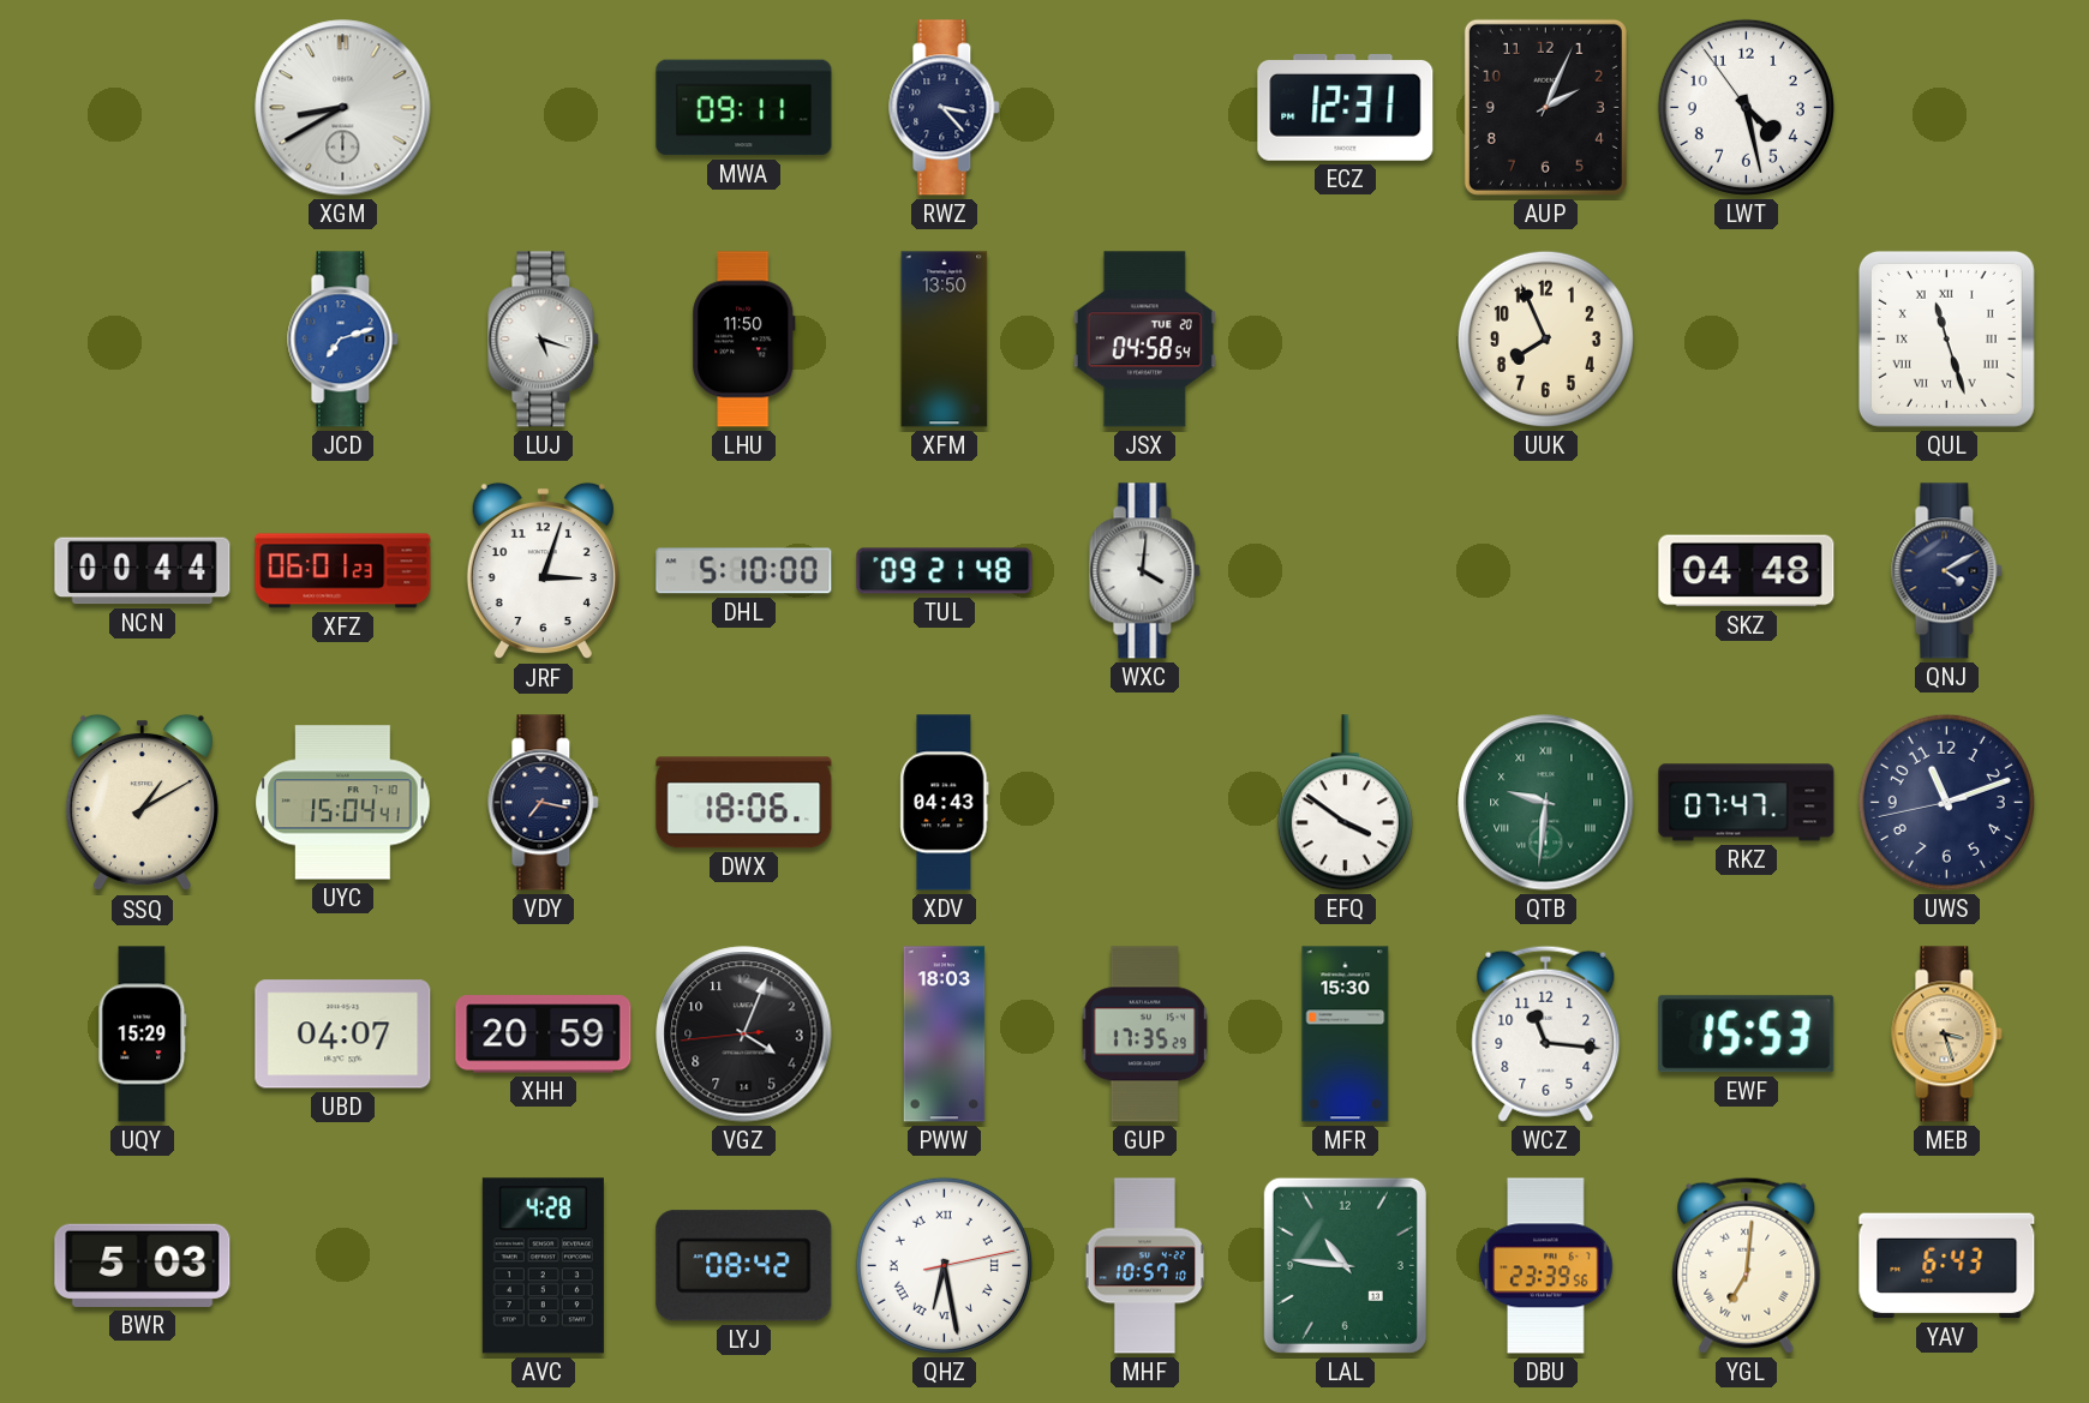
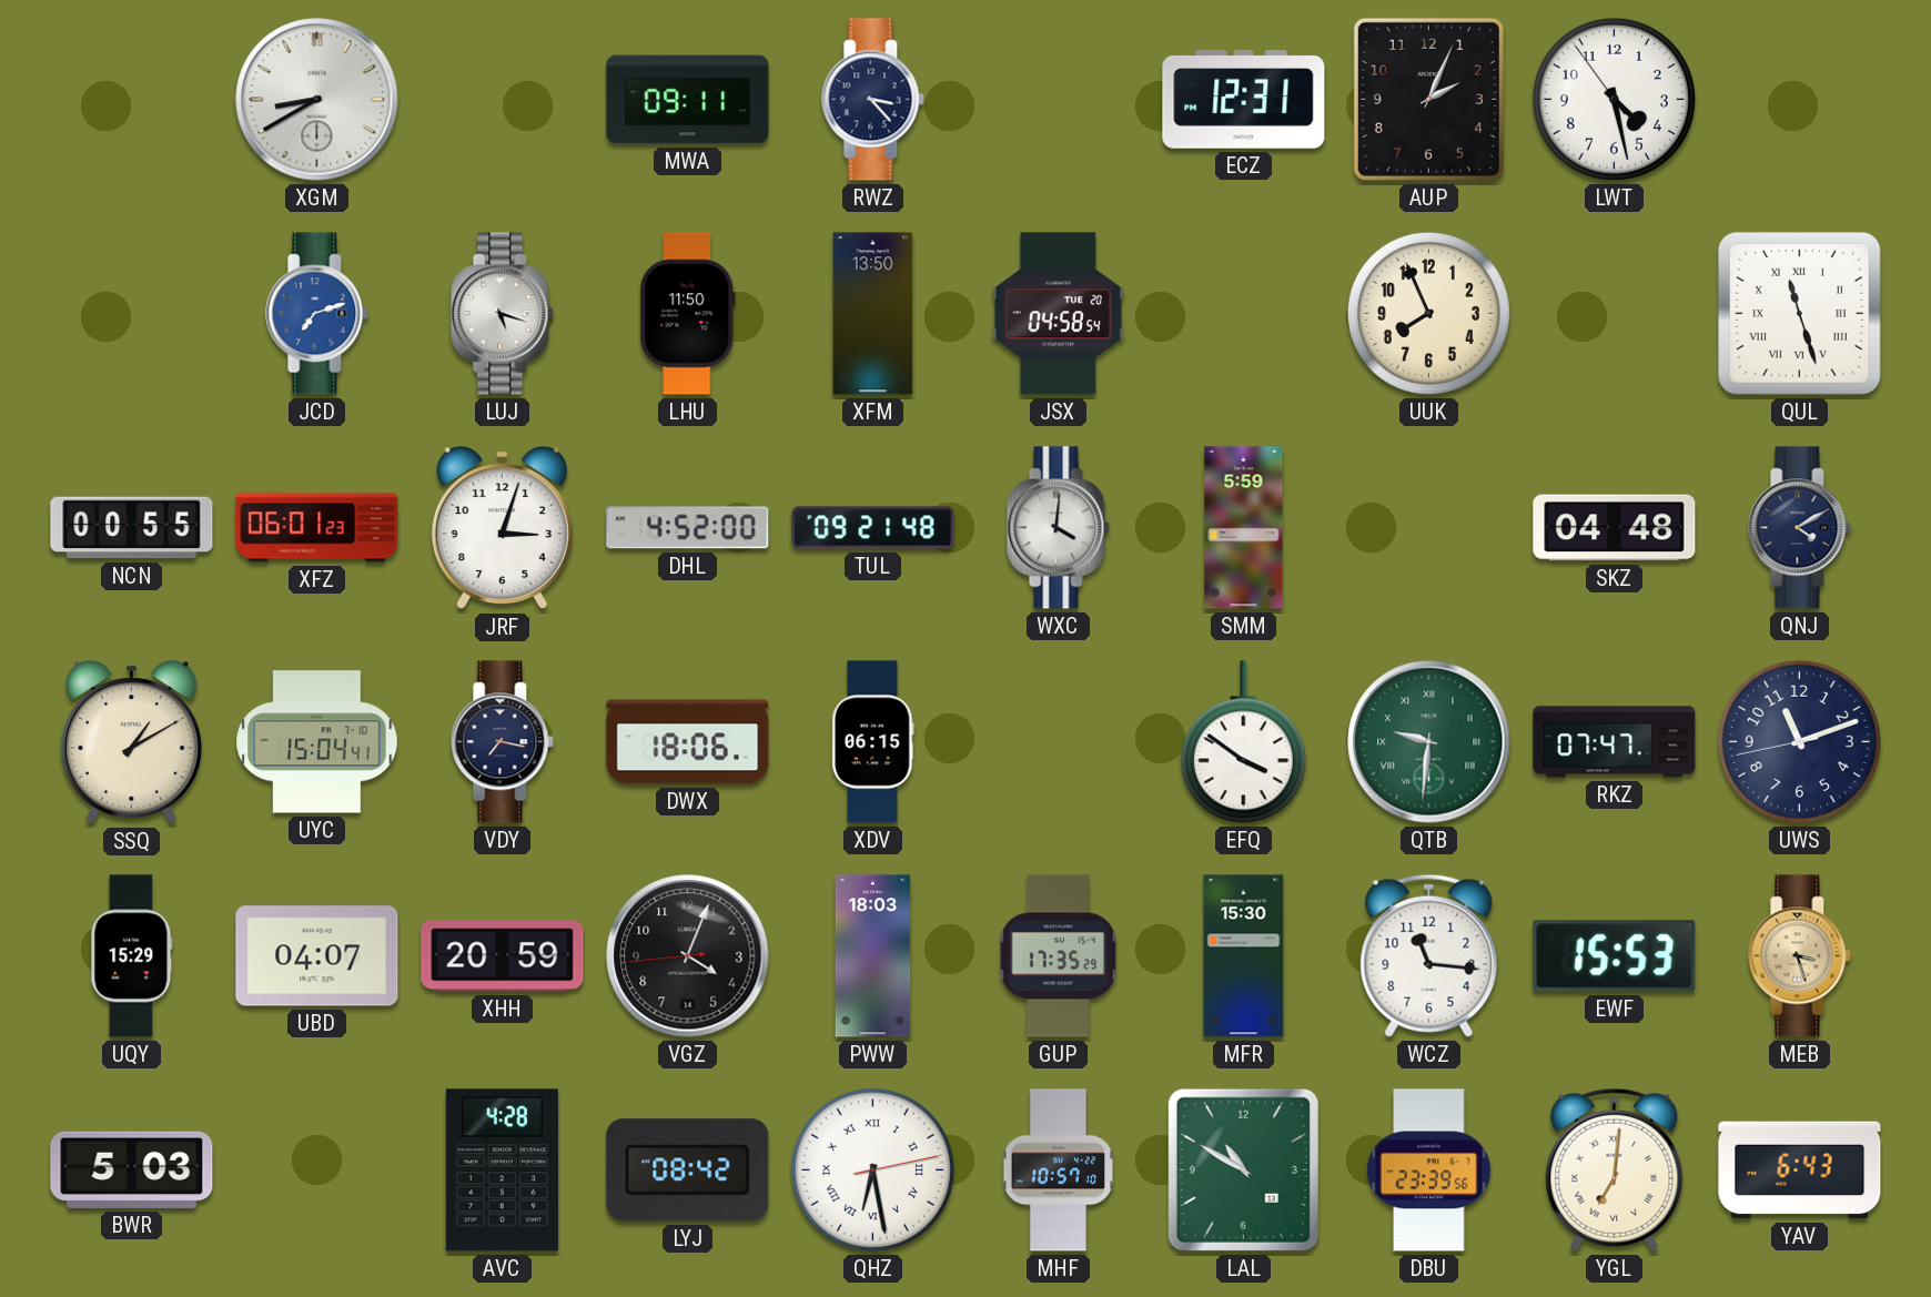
NCN: 00:44 -> 00:55 (132, 528)
DHL: 5:10 -> 4:52 (688, 528)
SMM: none -> 5:59 (1244, 528)
XDV: 04:43 -> 06:15 (873, 742)
LAL: 10:46 -> 10:50 (1243, 1169)
